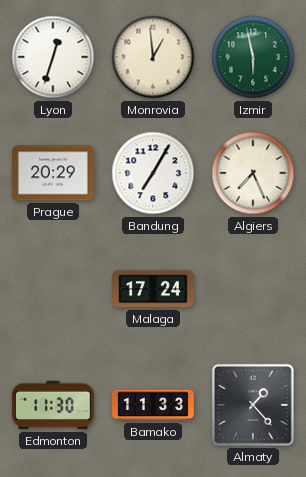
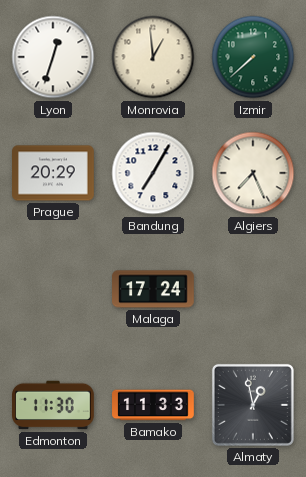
Izmir: 5:58 -> 7:38 (253, 57)
Almaty: 1:23 -> 12:58 (253, 405)
